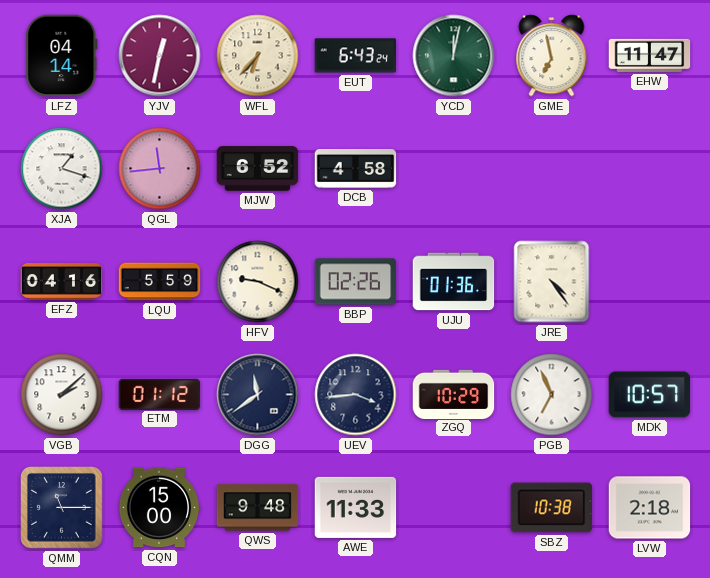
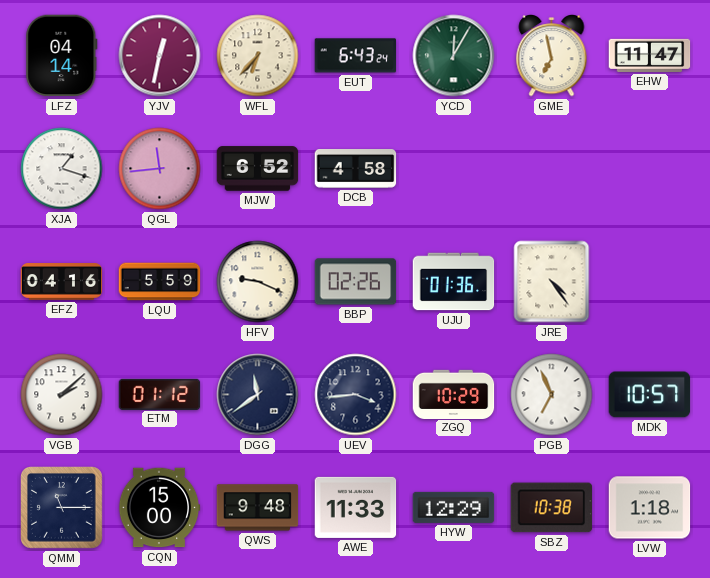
YCD: 12:02 -> 12:05 (454, 56)
HYW: none -> 12:29 (454, 507)
LVW: 2:18 -> 1:18 (650, 508)
